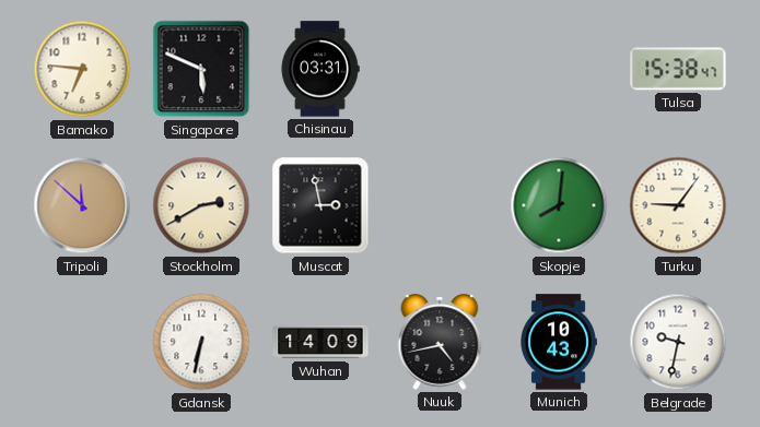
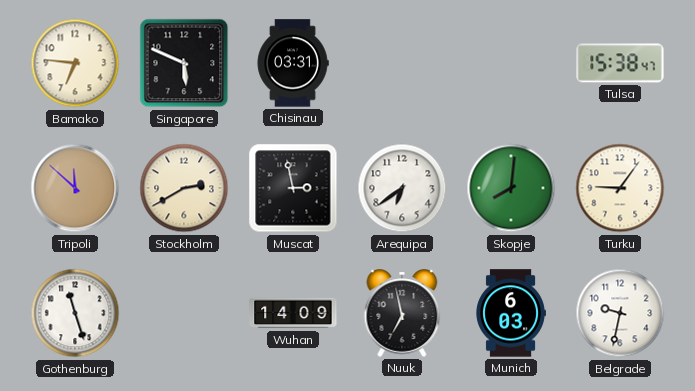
Arequipa: none -> 6:39 (402, 188)
Gothenburg: none -> 11:27 (75, 313)
Gdansk: 6:32 -> none (201, 342)
Nuuk: 4:43 -> 6:58 (402, 313)
Munich: 10:43 -> 6:03 (511, 313)
